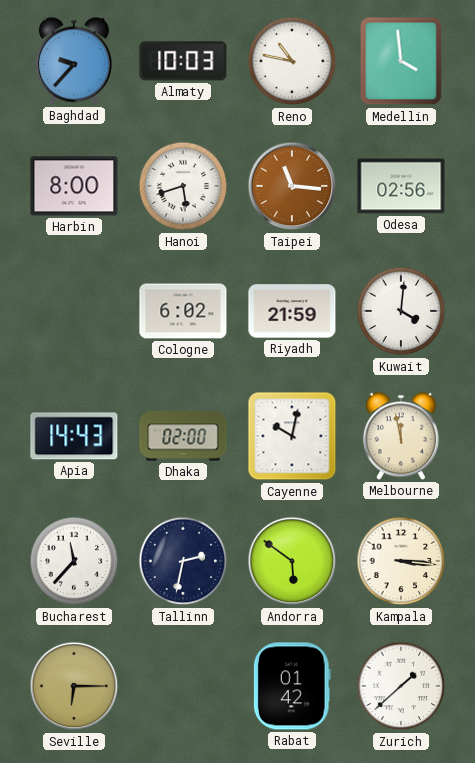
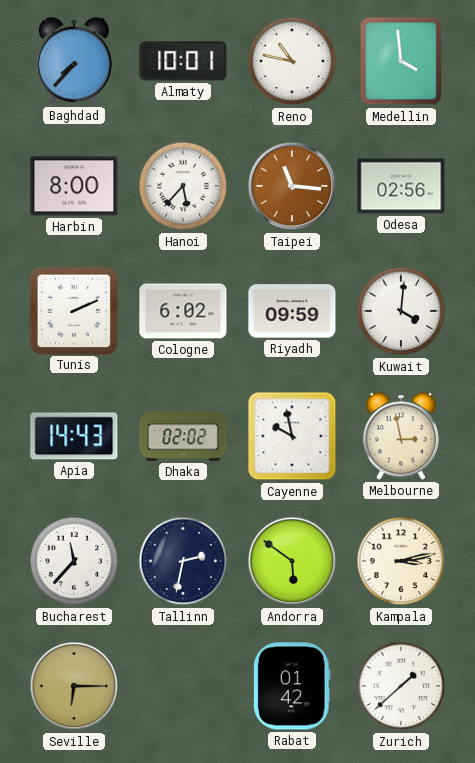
Baghdad: 9:37 -> 7:37 (74, 61)
Almaty: 10:03 -> 10:01 (183, 61)
Hanoi: 5:42 -> 5:37 (183, 186)
Tunis: none -> 2:11 (73, 310)
Riyadh: 21:59 -> 09:59 (292, 311)
Dhaka: 02:00 -> 02:02 (183, 436)
Cayenne: 10:02 -> 9:58 (292, 436)
Melbourne: 11:58 -> 2:58 (401, 436)
Kampala: 3:16 -> 3:13 (401, 561)
